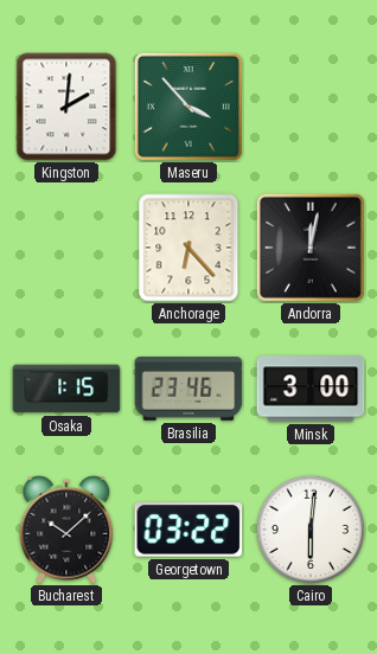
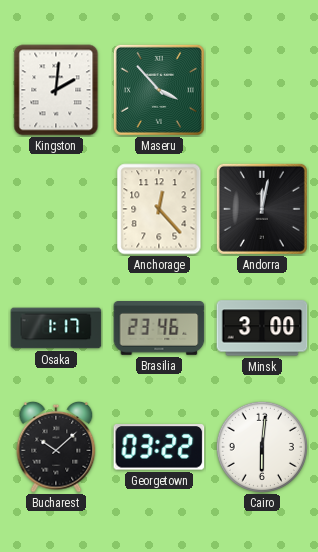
Anchorage: 6:23 -> 12:23 (159, 209)
Osaka: 1:15 -> 1:17 (56, 328)
